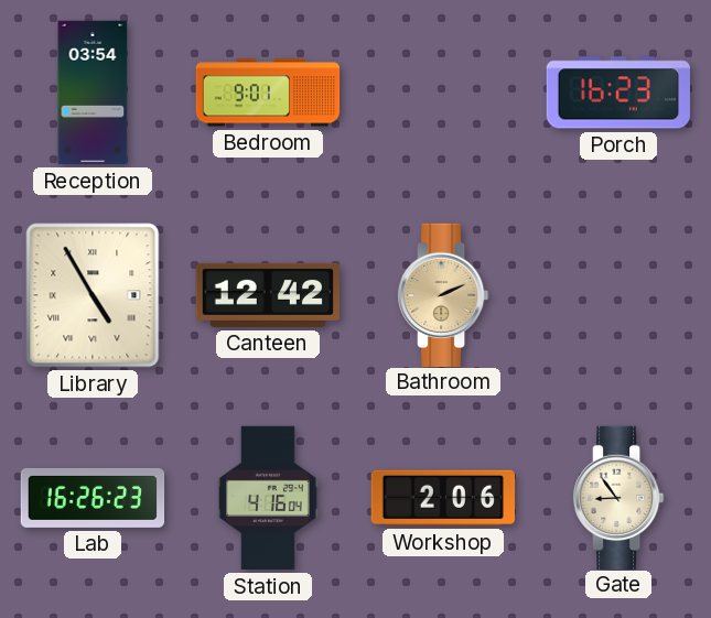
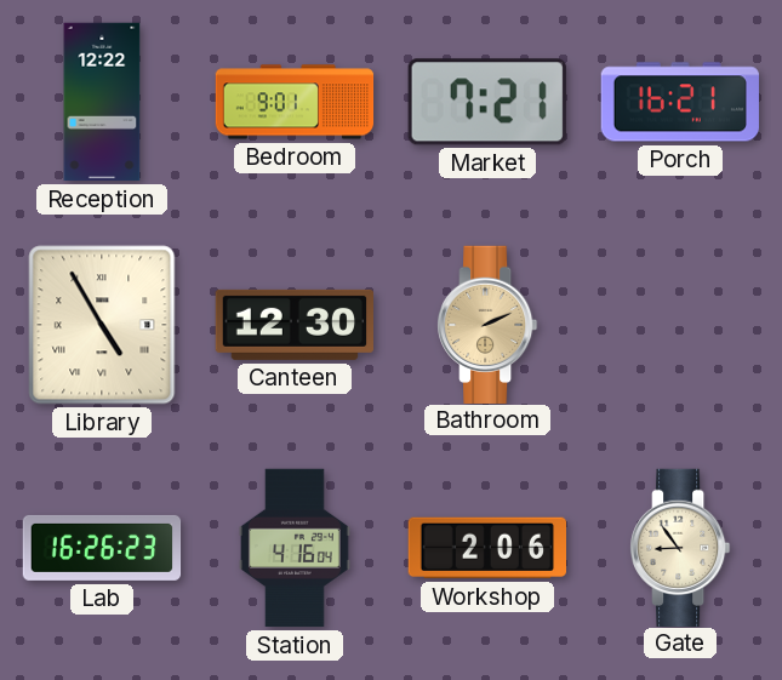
Reception: 03:54 -> 12:22 (102, 102)
Market: none -> 7:21 (487, 102)
Porch: 16:23 -> 16:21 (680, 102)
Canteen: 12:42 -> 12:30 (293, 325)
